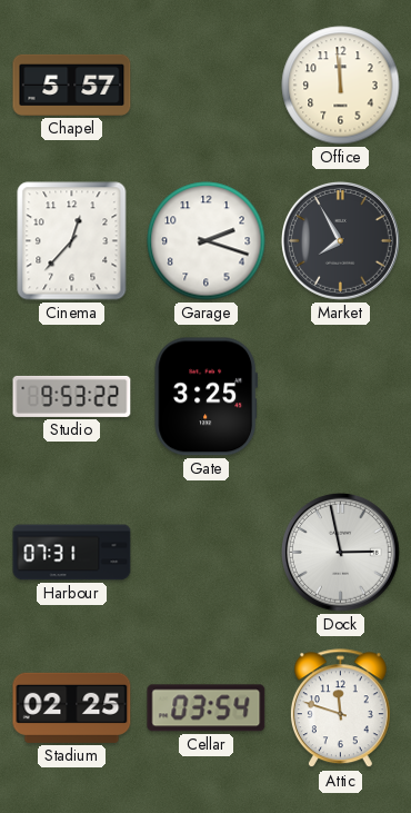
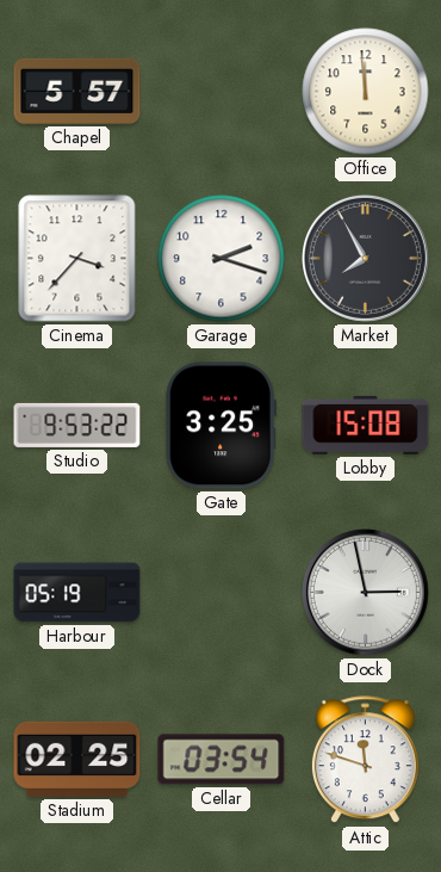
Cinema: 12:37 -> 3:37 (77, 259)
Lobby: none -> 15:08 (366, 425)
Harbour: 07:31 -> 05:19 (77, 593)
